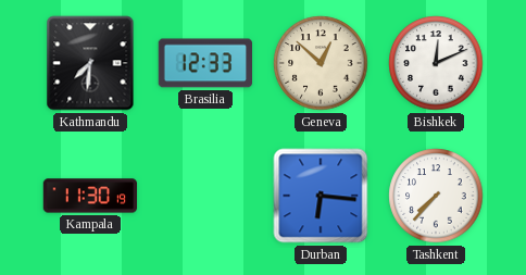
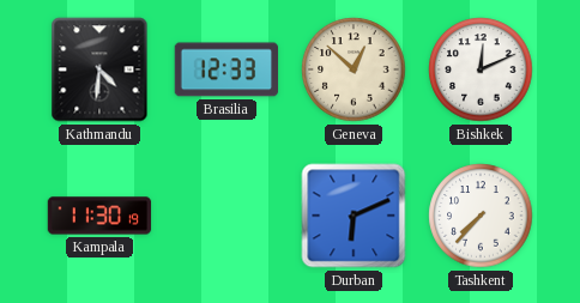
Kathmandu: 7:31 -> 4:31 (99, 69)
Durban: 6:16 -> 6:11 (354, 216)
